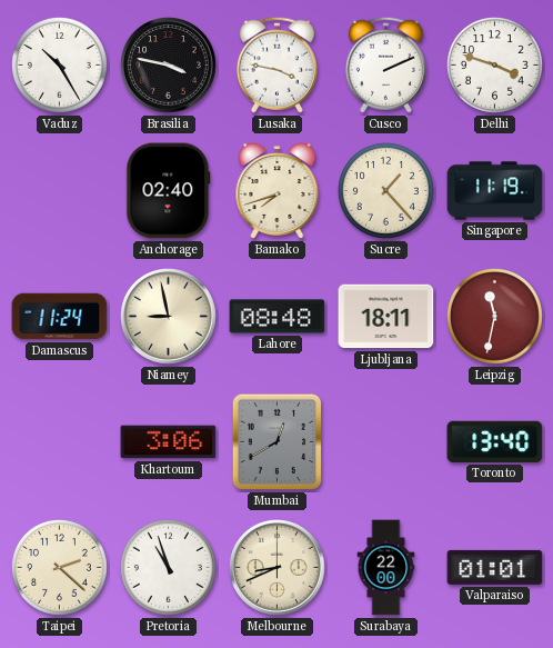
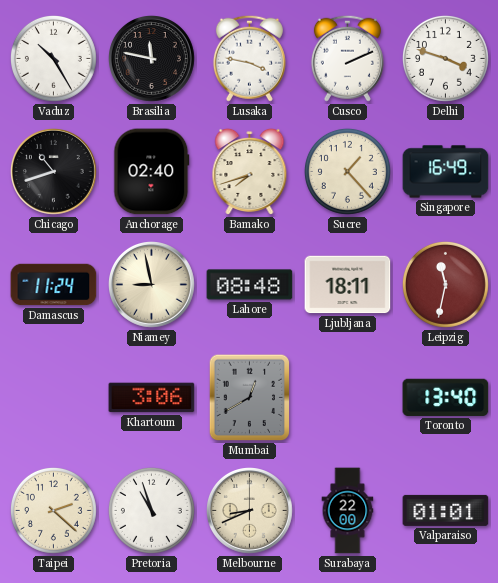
Brasilia: 3:47 -> 11:47 (152, 59)
Chicago: none -> 10:42 (54, 172)
Singapore: 11:19 -> 16:49 (446, 172)
